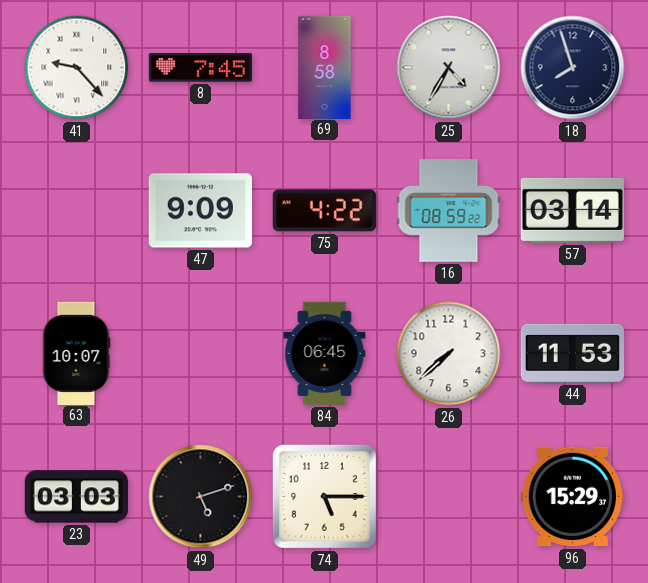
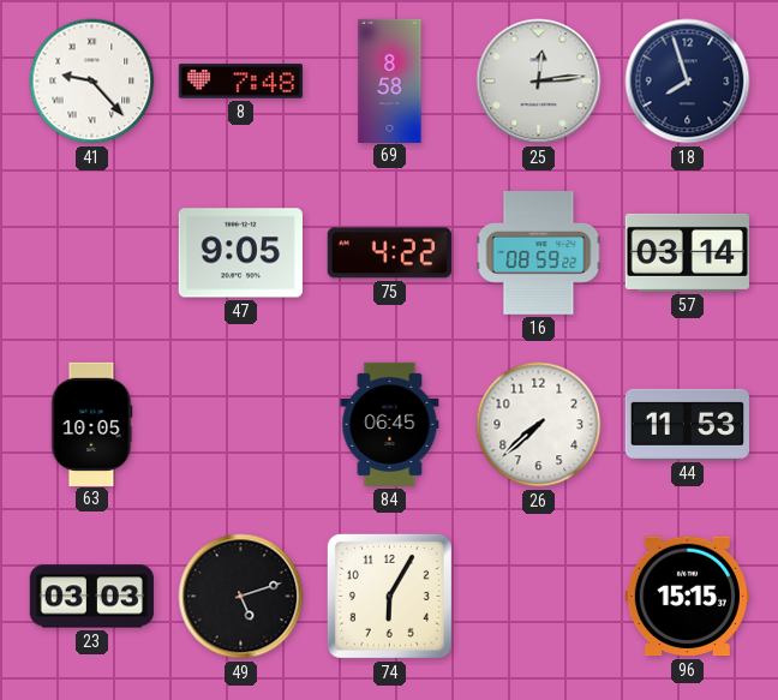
8: 7:45 -> 7:48 (240, 82)
25: 4:35 -> 12:14 (539, 82)
47: 9:09 -> 9:05 (240, 253)
63: 10:07 -> 10:05 (91, 424)
74: 5:15 -> 6:05 (389, 596)
96: 15:29 -> 15:15 (687, 597)
